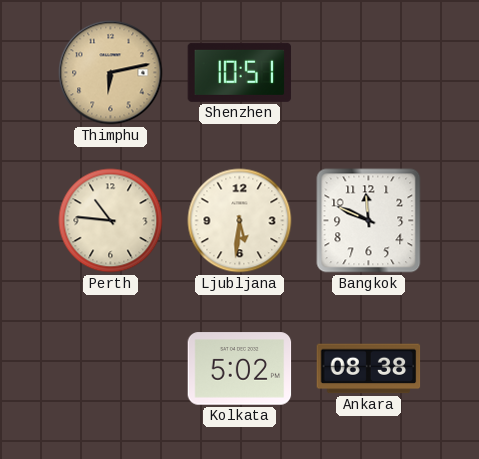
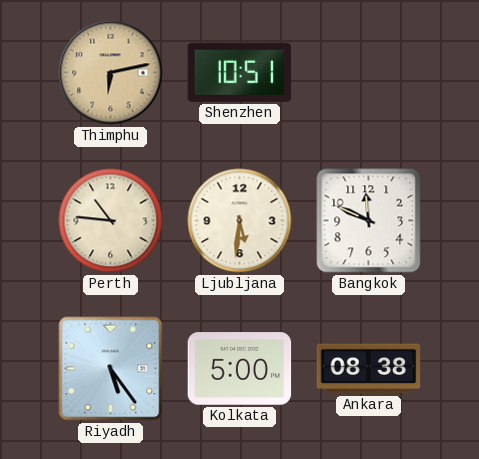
Riyadh: none -> 5:24 (111, 369)
Kolkata: 5:02 -> 5:00 (240, 369)
